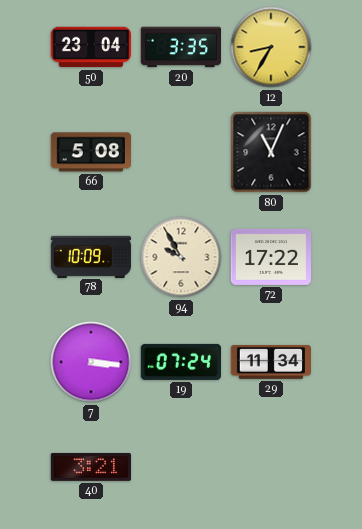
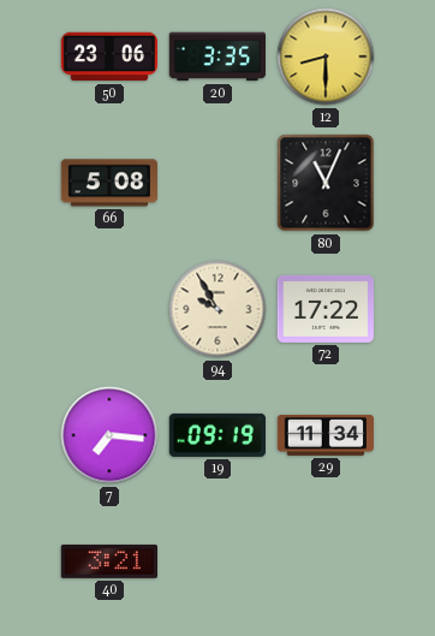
50: 23:04 -> 23:06 (108, 57)
12: 8:35 -> 8:30 (326, 57)
78: 10:09 -> none (90, 256)
7: 3:16 -> 7:16 (109, 435)
19: 07:24 -> 09:19 (216, 435)
